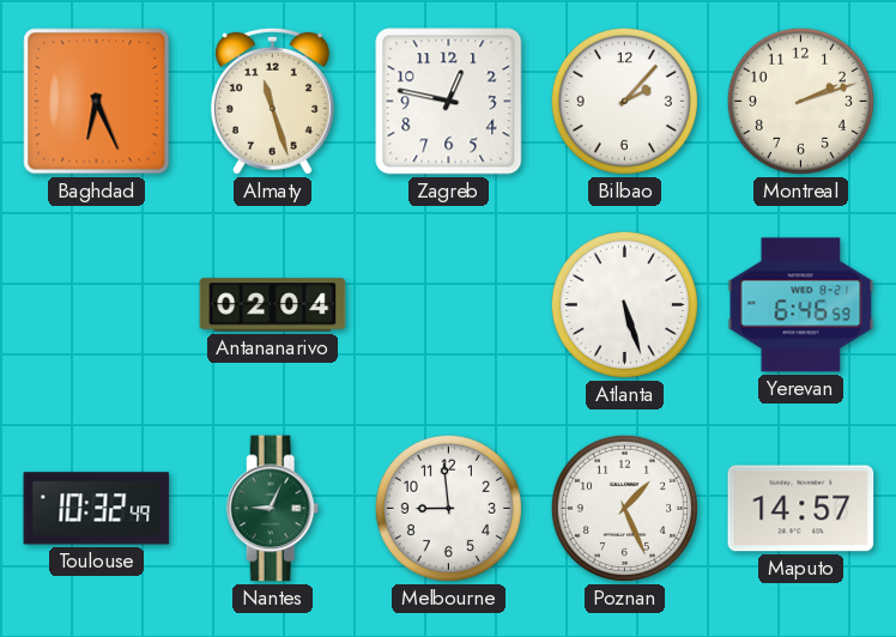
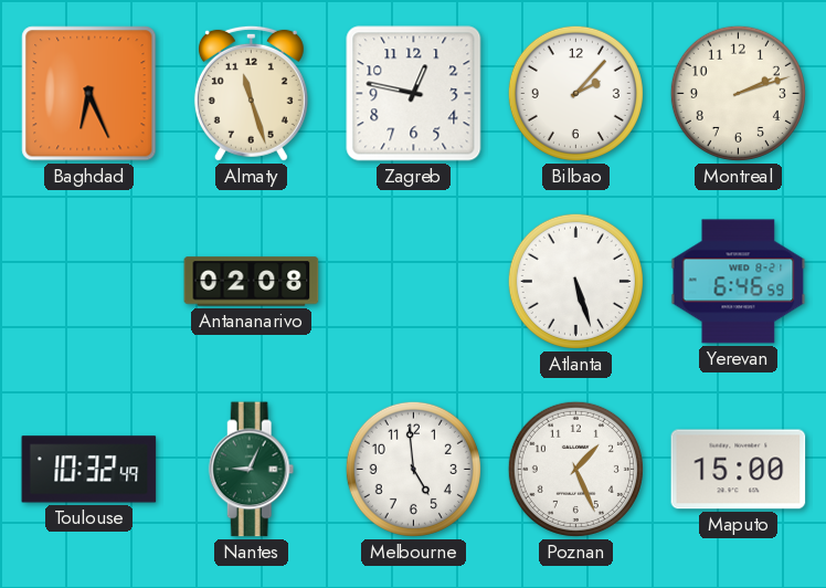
Antananarivo: 02:04 -> 02:08 (252, 282)
Melbourne: 8:59 -> 4:59 (413, 469)
Maputo: 14:57 -> 15:00 (739, 470)
